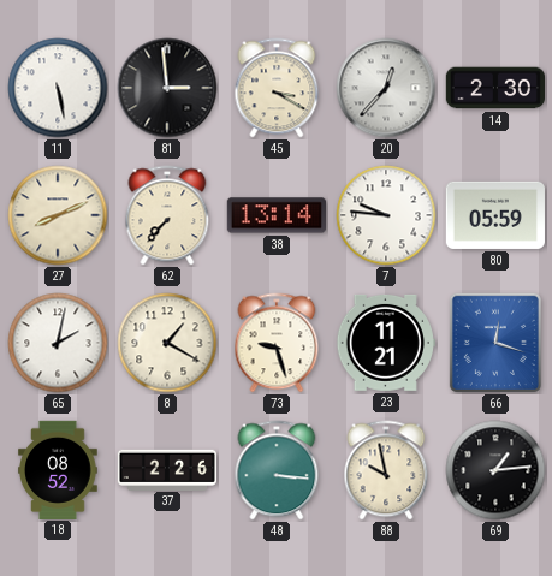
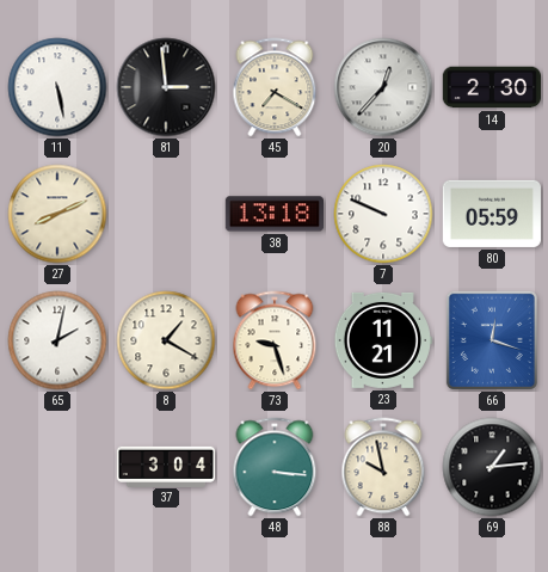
45: 3:20 -> 7:20 (275, 87)
62: 7:37 -> none (167, 215)
38: 13:14 -> 13:18 (273, 214)
7: 9:46 -> 9:49 (383, 214)
18: 08:52 -> none (58, 469)
37: 2:26 -> 3:04 (165, 466)
